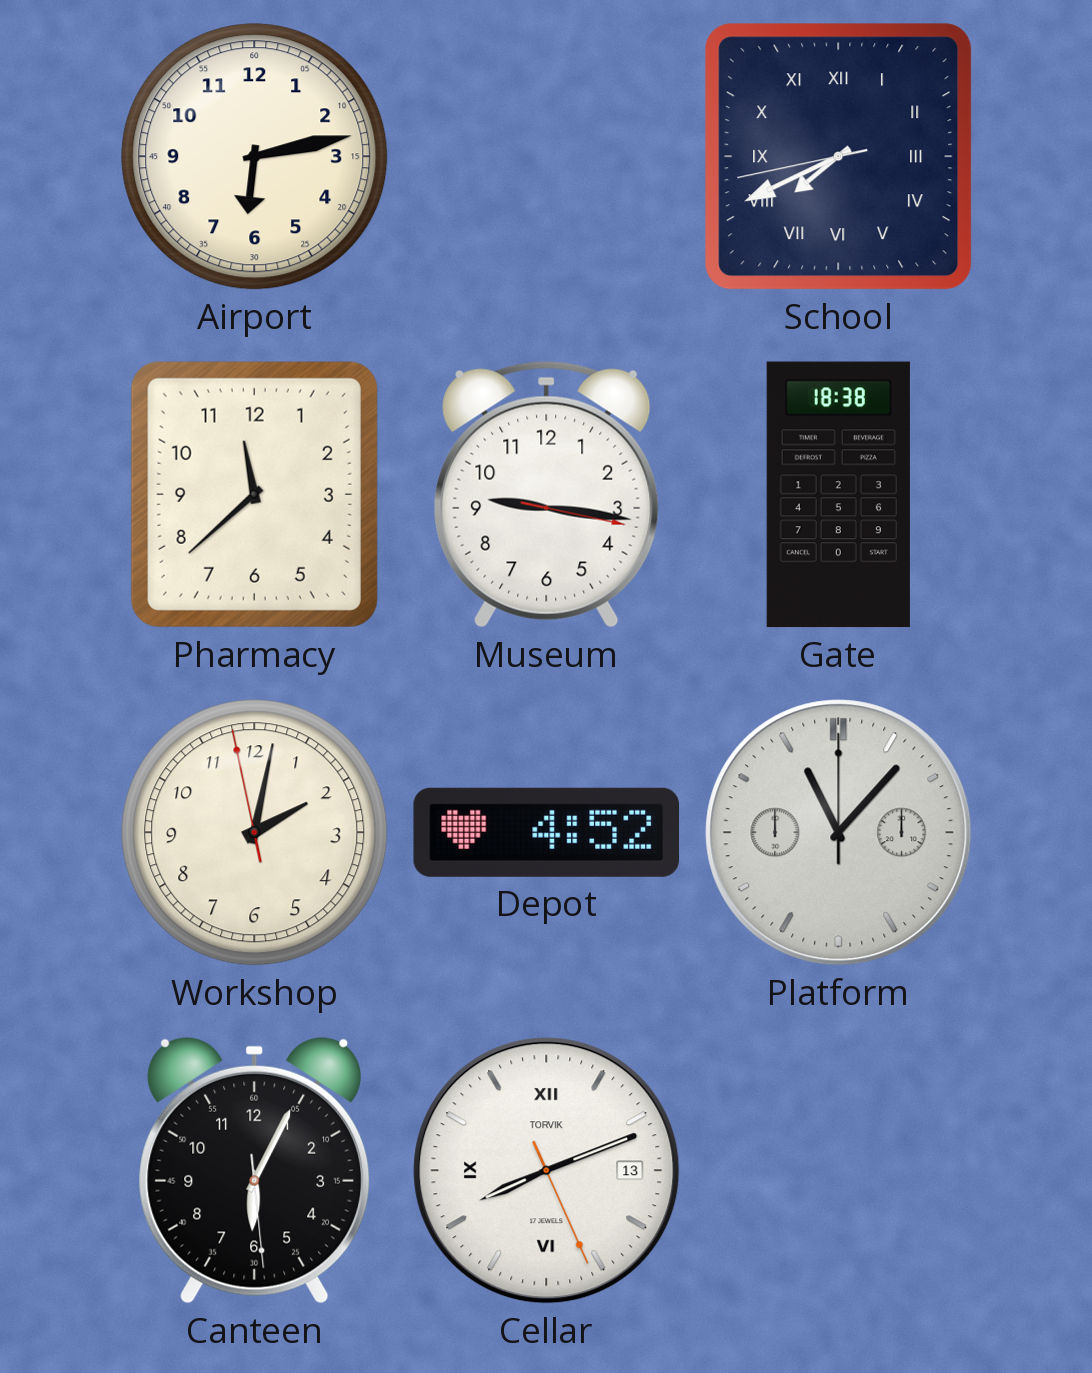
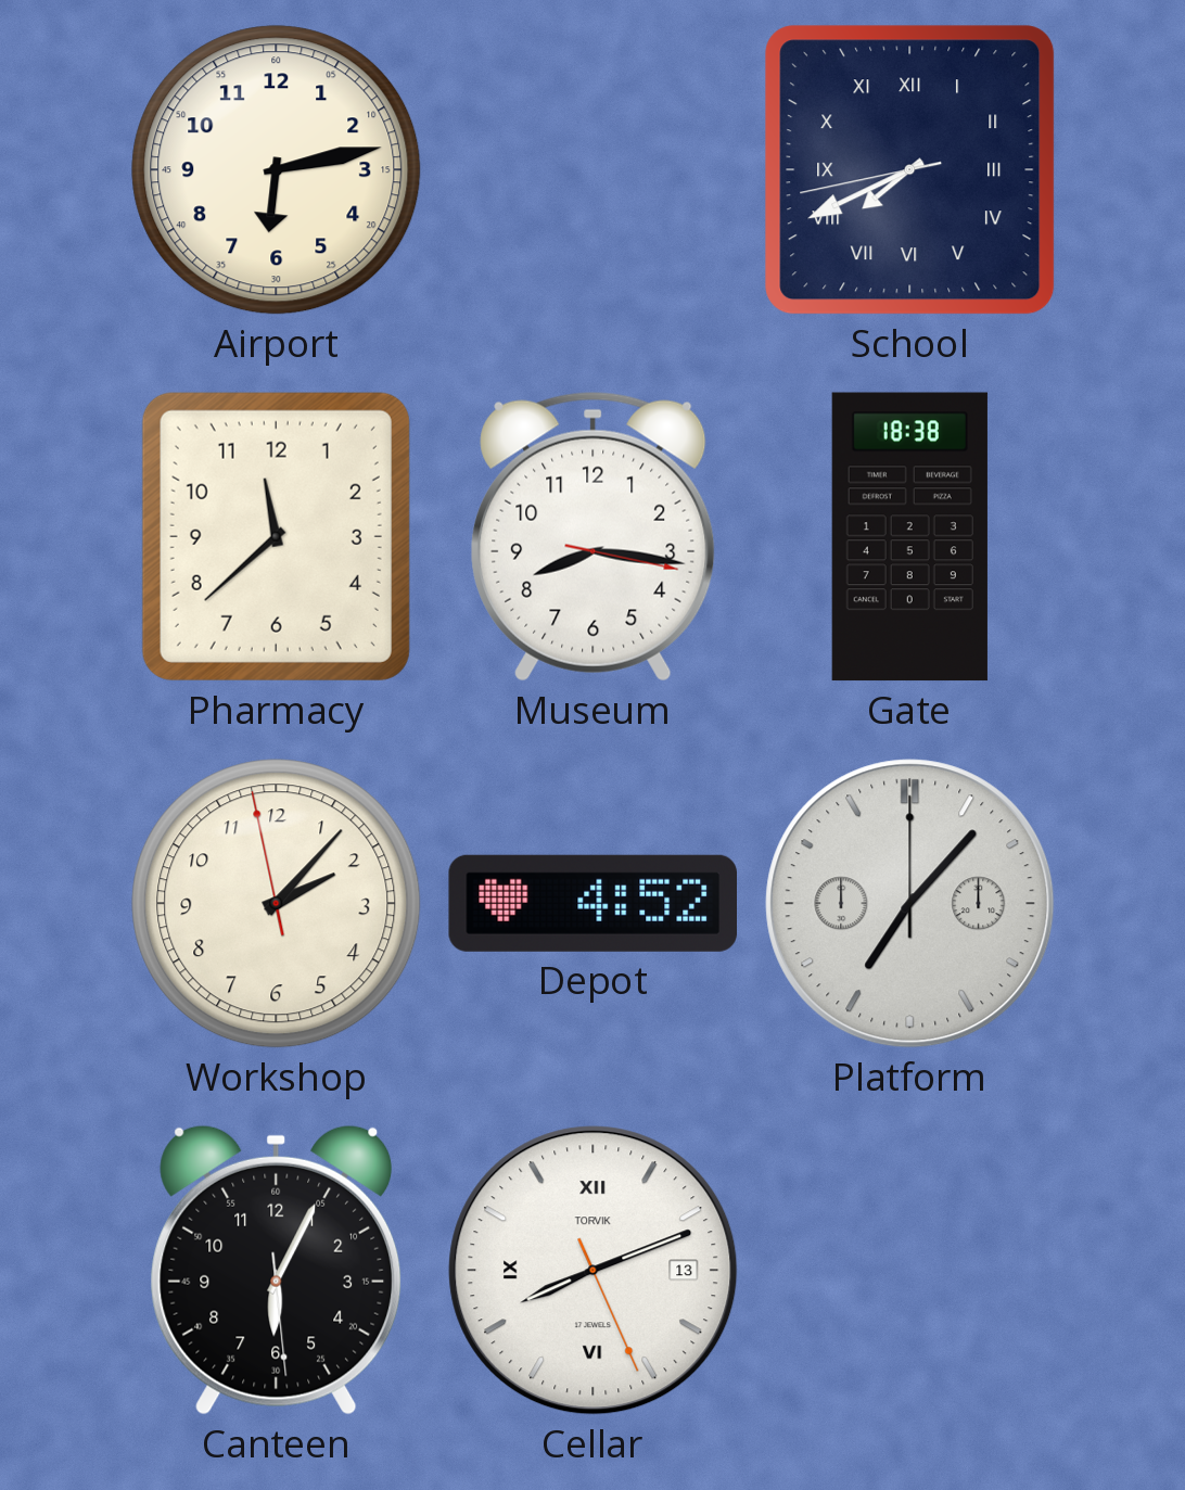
Museum: 9:16 -> 8:16 (594, 536)
Workshop: 2:01 -> 2:06 (277, 904)
Platform: 11:07 -> 7:07 (910, 904)
